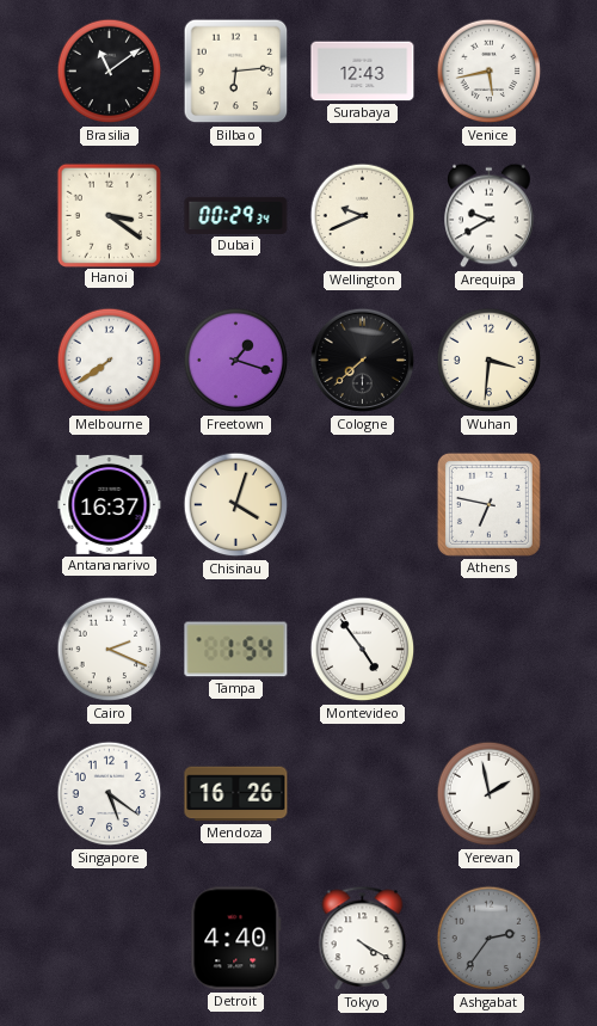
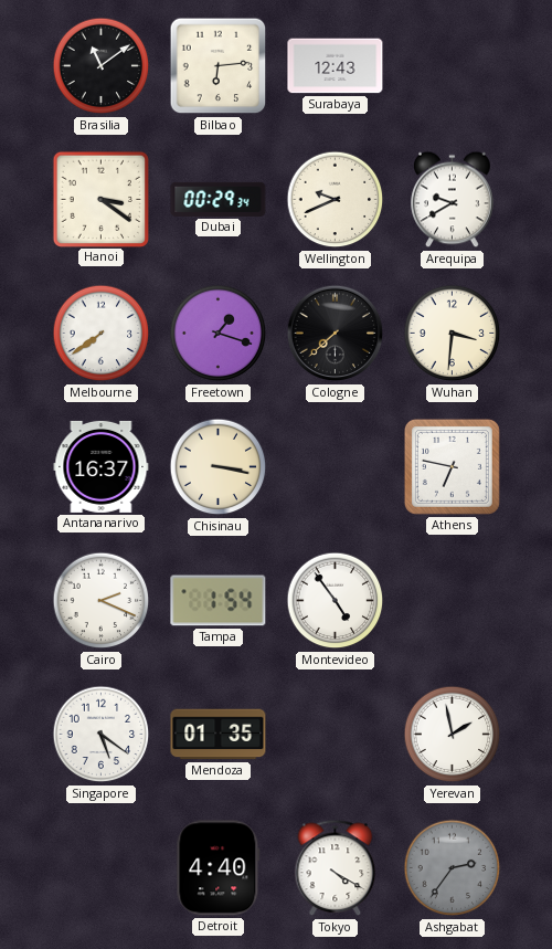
Venice: 5:43 -> none (490, 72)
Chisinau: 4:03 -> 3:17 (219, 467)
Mendoza: 16:26 -> 01:35 (219, 735)
